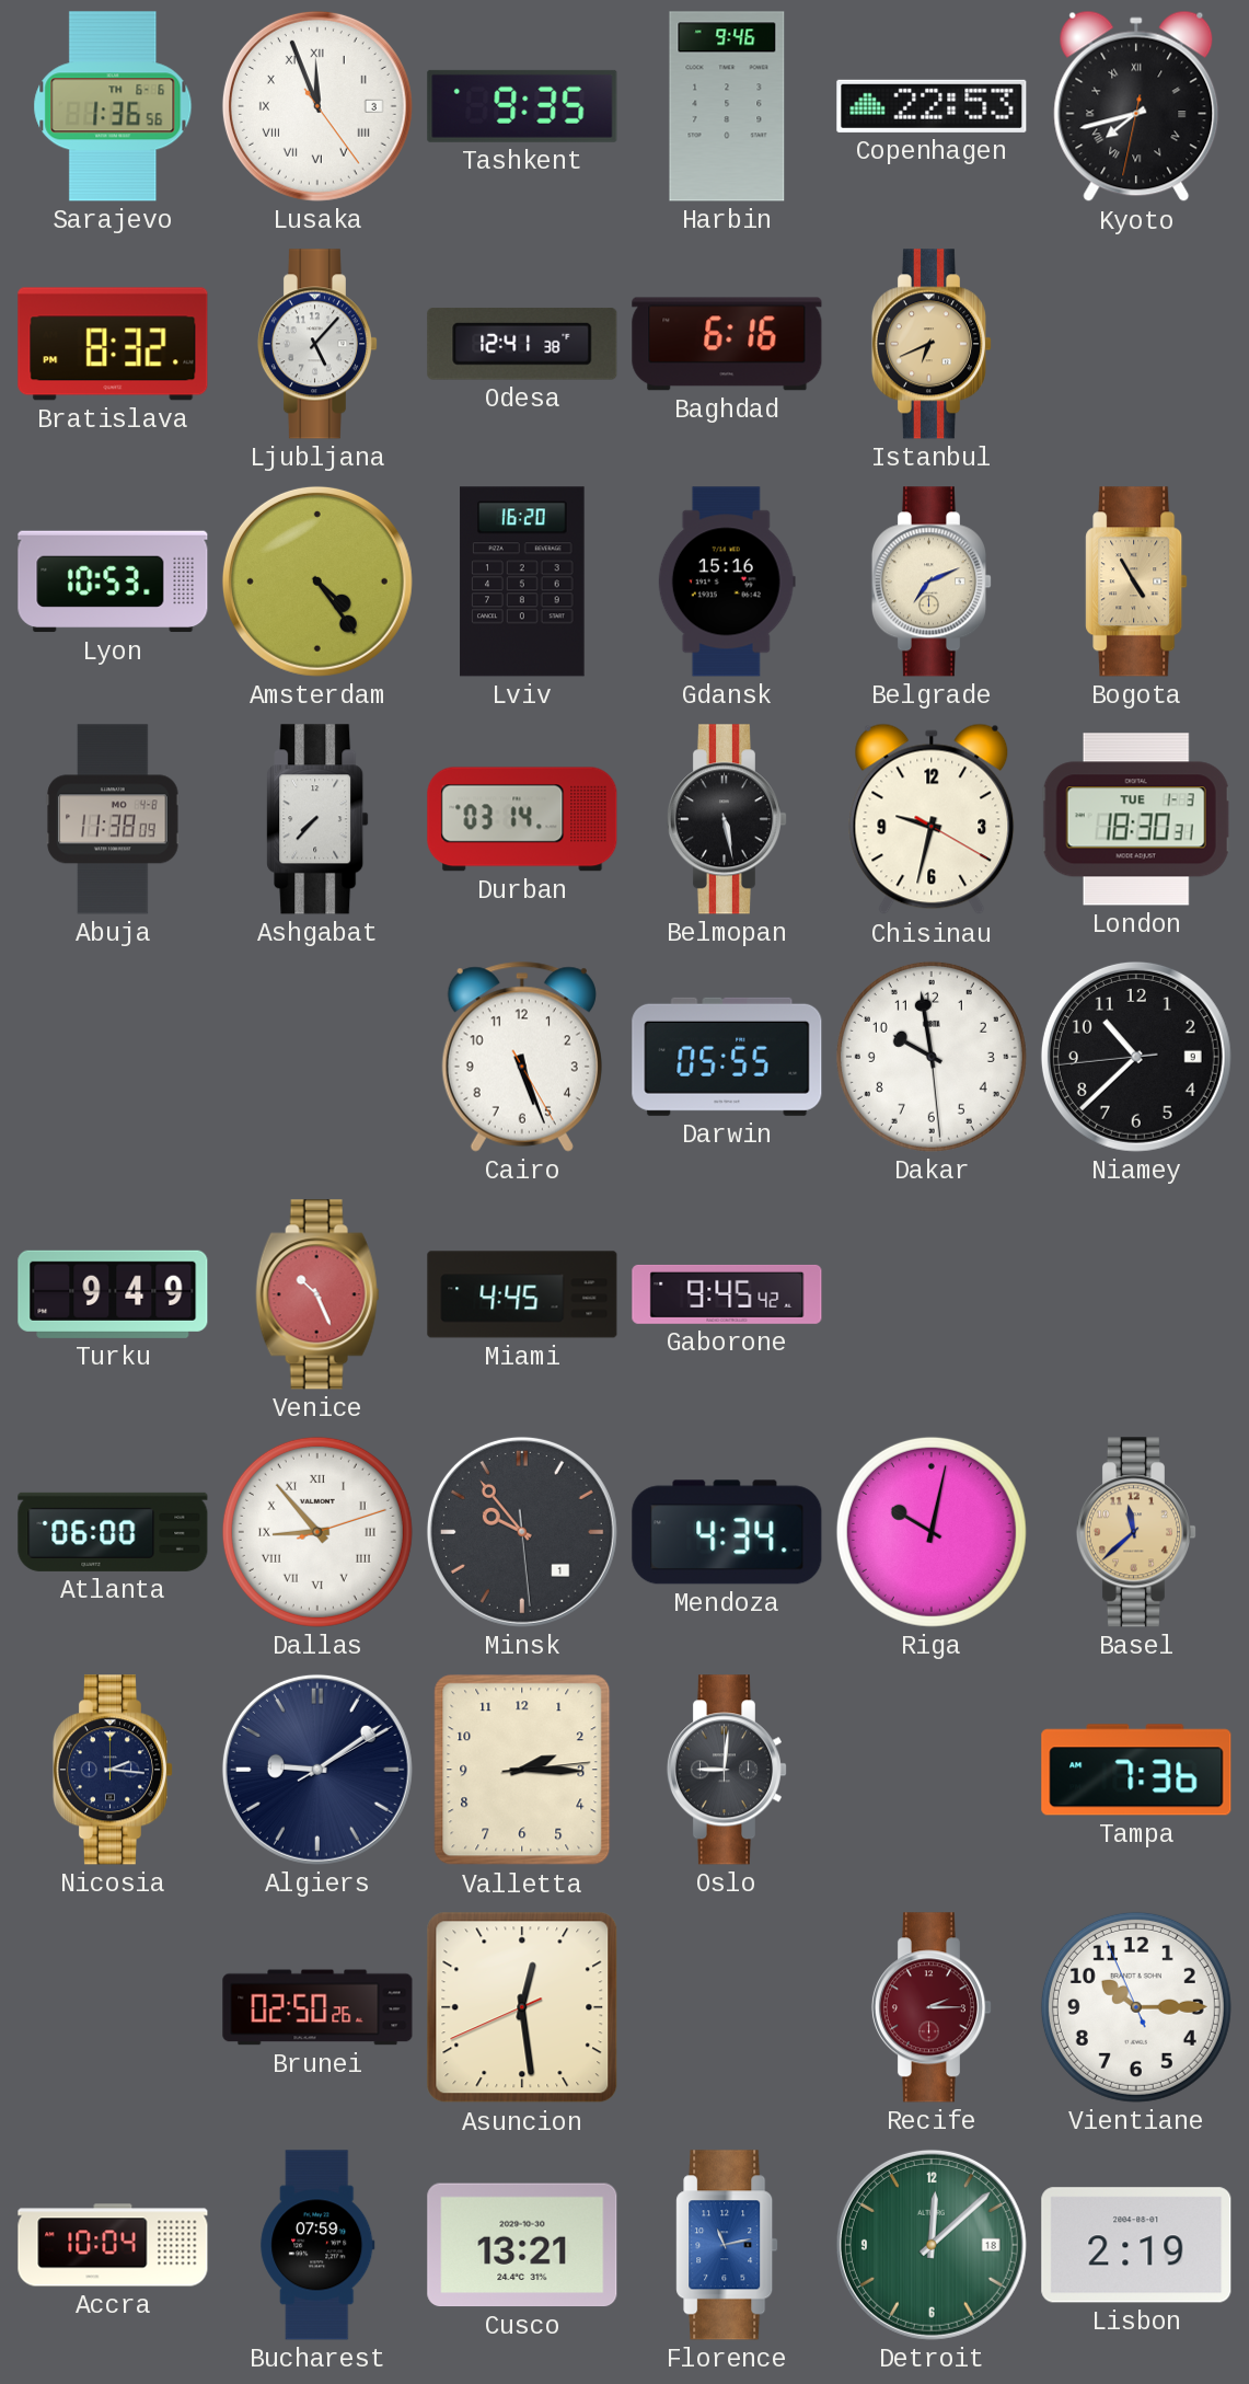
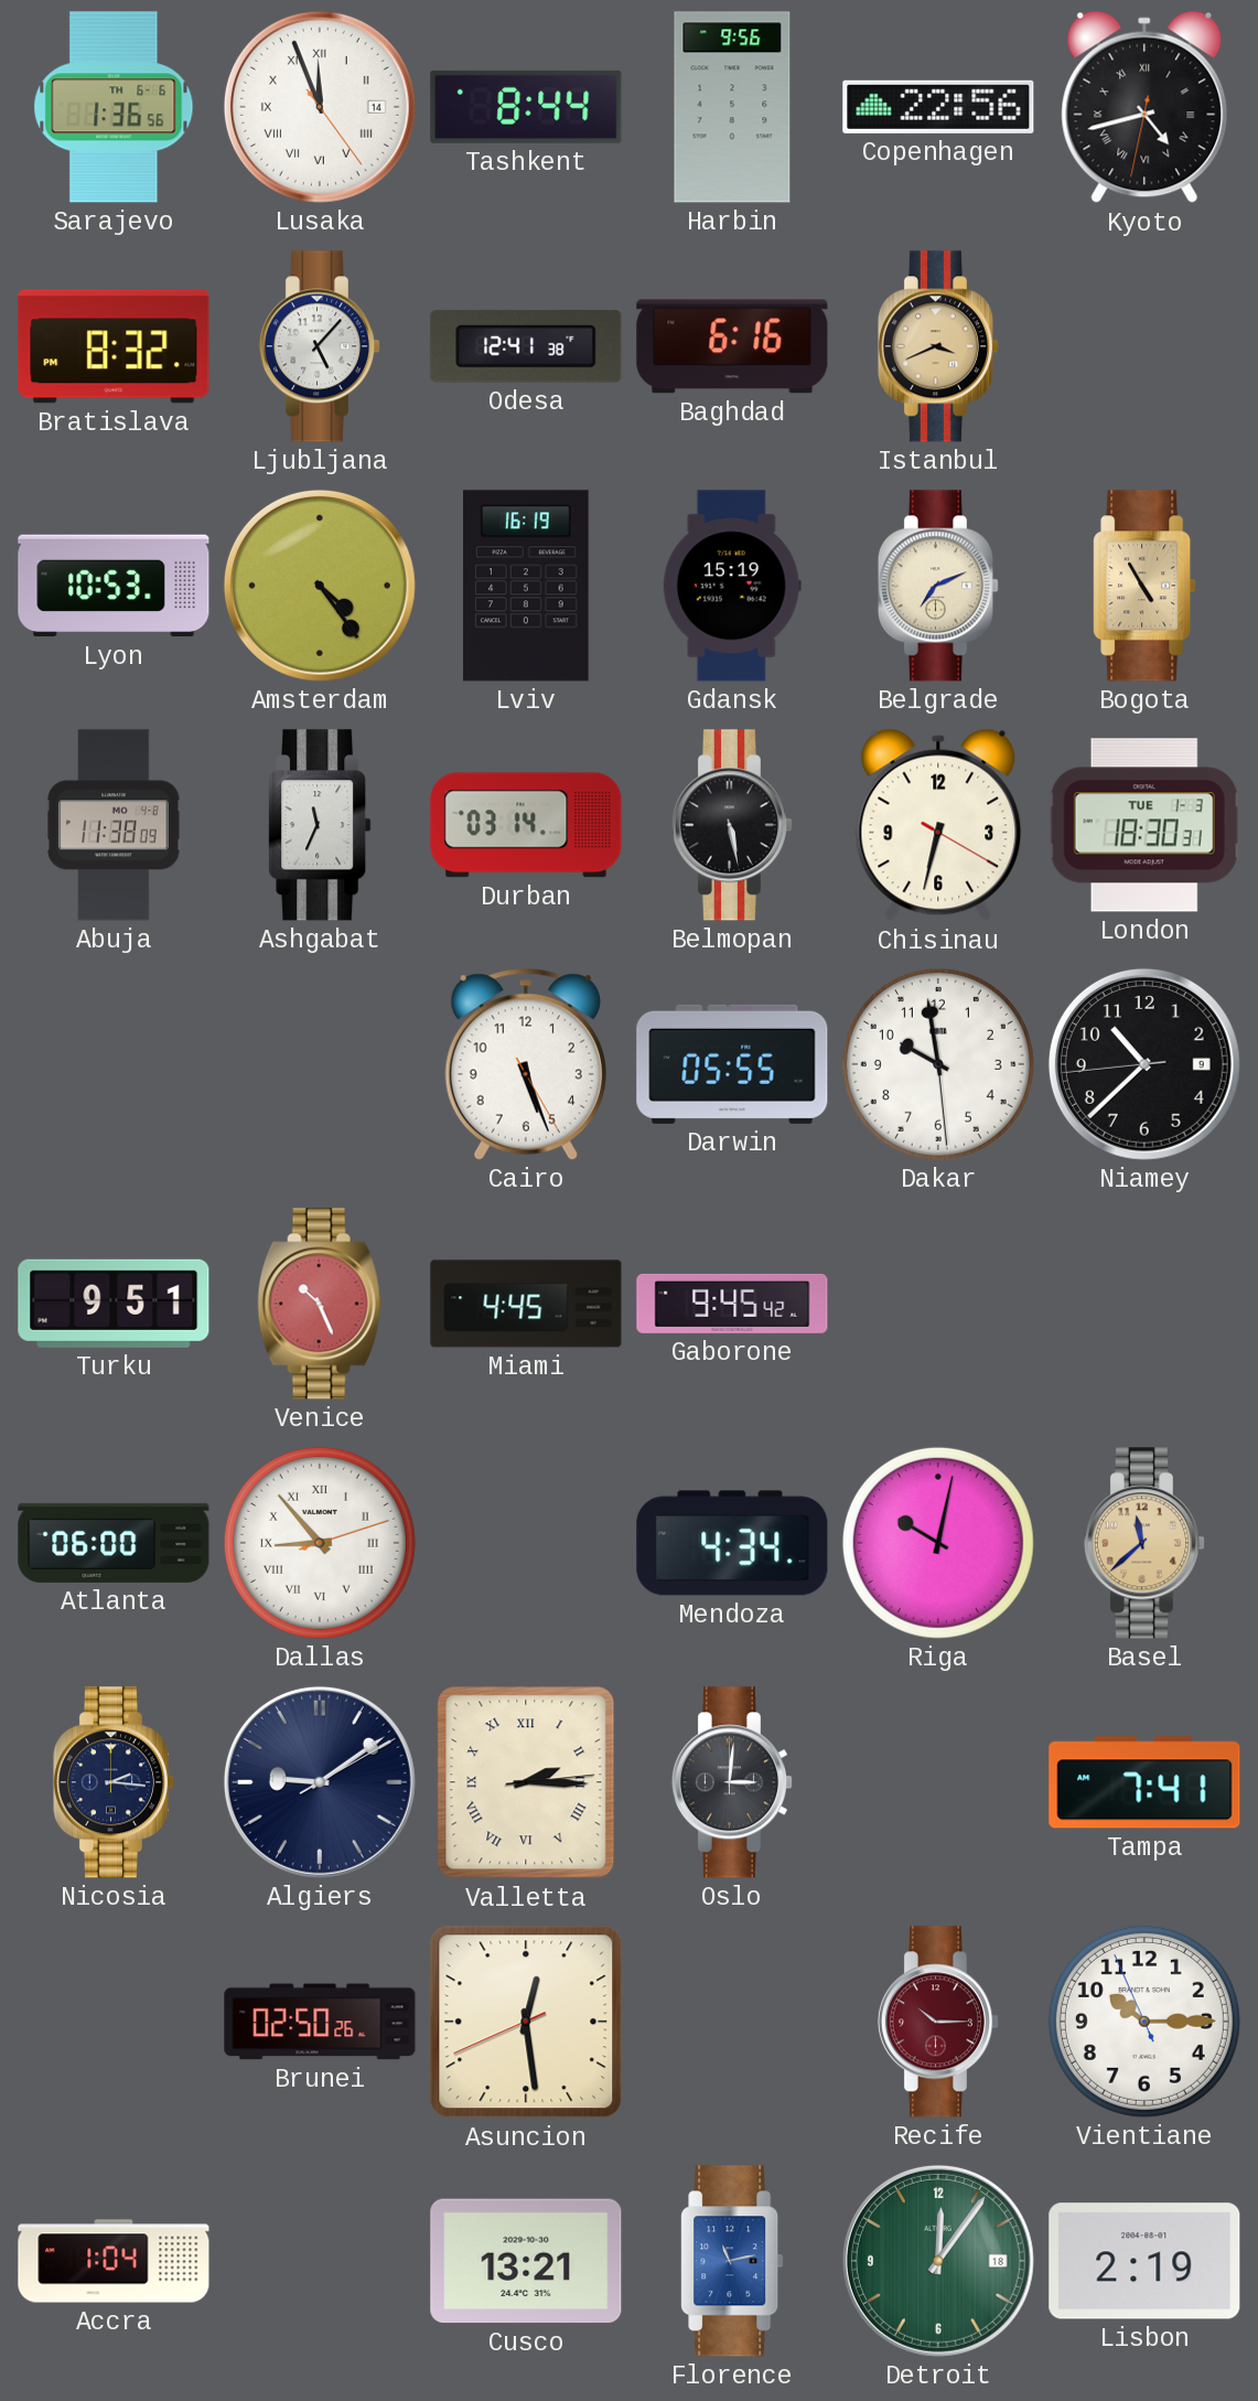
Lusaka date: 3 -> 14 (320, 107)
Tashkent: 9:35 -> 8:44 (526, 107)
Harbin: 9:46 -> 9:56 (732, 107)
Copenhagen: 22:53 -> 22:56 (938, 107)
Kyoto: 7:42 -> 4:42 (1144, 107)
Istanbul: 6:41 -> 3:41 (937, 346)
Lviv: 16:20 -> 16:19 (526, 586)
Gdansk: 15:16 -> 15:19 (732, 586)
Ashgabat: 7:37 -> 11:34 (320, 825)
Chisinau: 9:32 -> 6:32 (938, 825)
Turku: 9:49 -> 9:51 (114, 1304)
Minsk: 9:53 -> none (522, 1532)
Valletta numerals: Arabic -> Roman (526, 1782)
Oslo: 9:01 -> 3:01 (731, 1782)
Tampa: 7:36 -> 7:41 (1144, 1782)
Recife: 2:15 -> 10:15 (937, 2022)
Accra: 10:04 -> 1:04 (114, 2261)
Bucharest: 07:59 -> none (317, 2245)
Detroit: 12:08 -> 12:06 (938, 2261)
